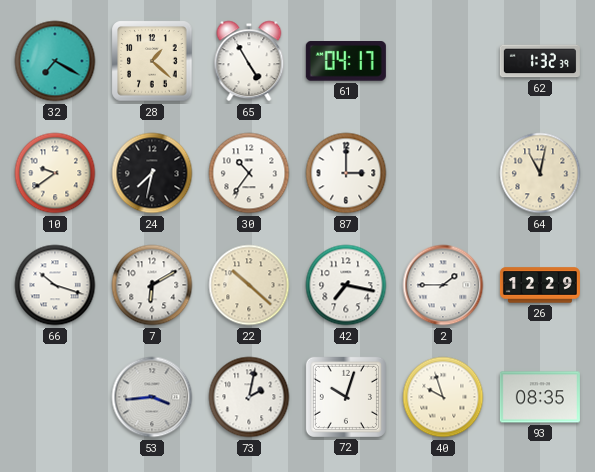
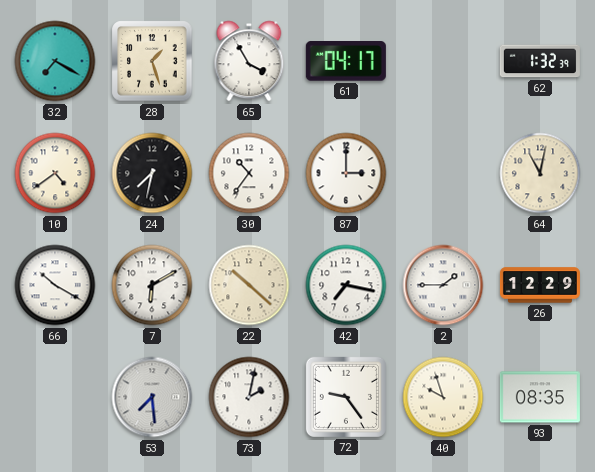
28: 1:22 -> 1:27 (152, 61)
65: 4:55 -> 3:55 (249, 61)
10: 9:39 -> 4:39 (55, 173)
66: 10:18 -> 10:20 (55, 285)
53: 3:44 -> 7:29 (152, 397)
72: 10:03 -> 9:24 (346, 397)
